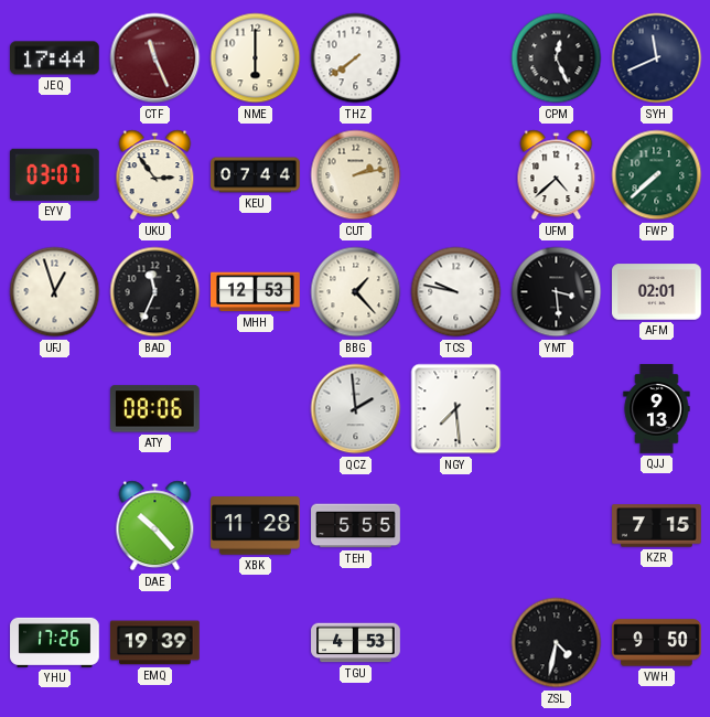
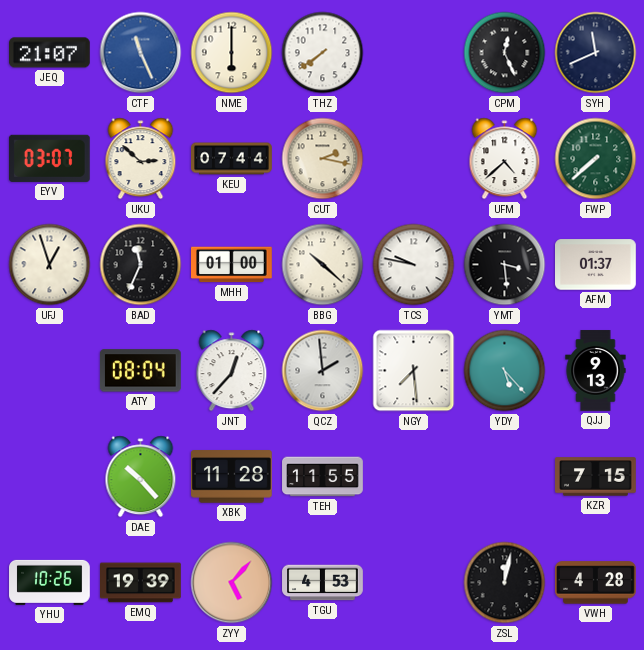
JEQ: 17:44 -> 21:07 (50, 53)
CTF dial: burgundy -> blue (141, 53)
UKU: 2:54 -> 2:52 (141, 159)
CUT: 2:13 -> 2:17 (323, 159)
MHH: 12:53 -> 01:00 (232, 265)
BBG: 1:23 -> 10:22 (323, 265)
AFM: 02:01 -> 01:37 (596, 265)
ATY: 08:06 -> 08:04 (140, 371)
JNT: none -> 12:37 (232, 371)
YDY: none -> 5:23 (505, 371)
TEH: 5:55 -> 11:55 (323, 477)
YHU: 17:26 -> 10:26 (50, 582)
ZYY: none -> 5:07 (232, 583)
ZSL: 4:32 -> 12:02 (505, 583)
VWH: 9:50 -> 4:28 (596, 583)
